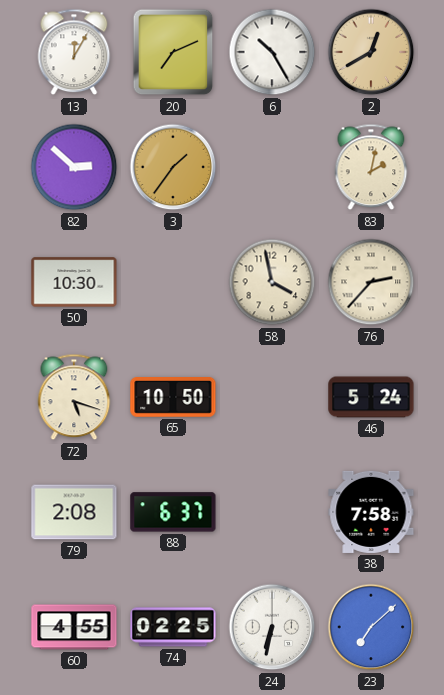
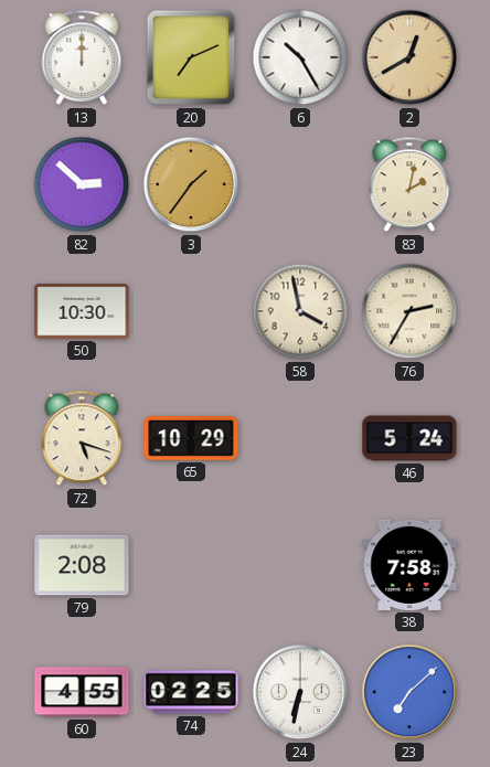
13: 12:05 -> 12:00 (82, 57)
76: 2:37 -> 2:35 (409, 311)
65: 10:50 -> 10:29 (191, 439)
88: 6:37 -> none (173, 512)
